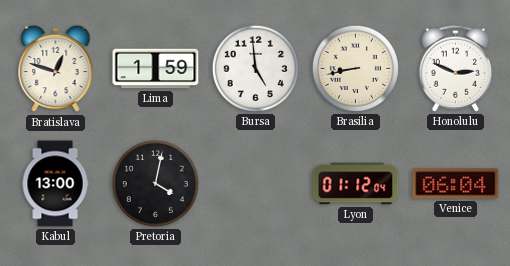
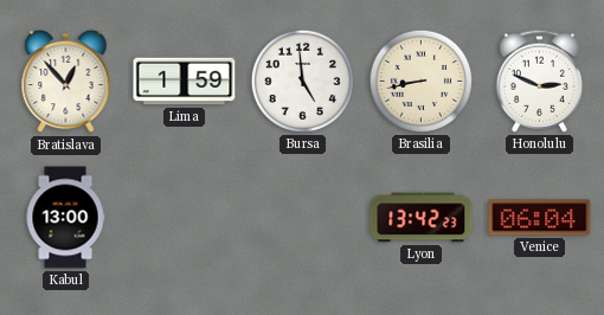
Bratislava: 12:48 -> 12:53 (66, 82)
Pretoria: 4:02 -> none (155, 183)
Lyon: 01:12 -> 13:42 (422, 218)
